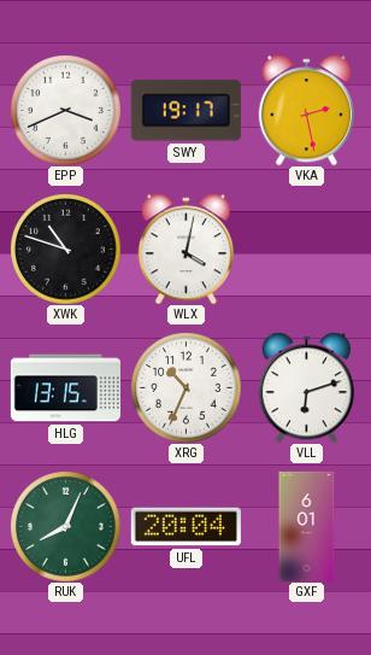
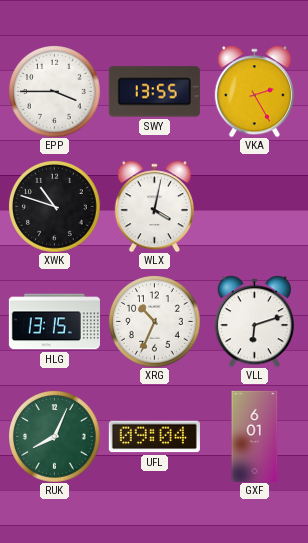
EPP: 3:41 -> 3:45 (54, 91)
SWY: 19:17 -> 13:55 (154, 92)
VKA: 2:28 -> 2:25 (254, 91)
UFL: 20:04 -> 09:04 (154, 437)
